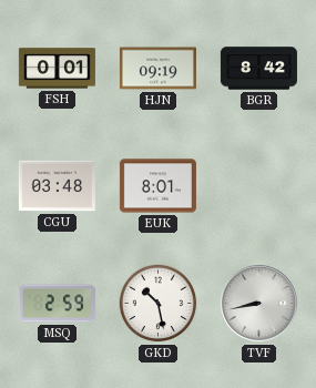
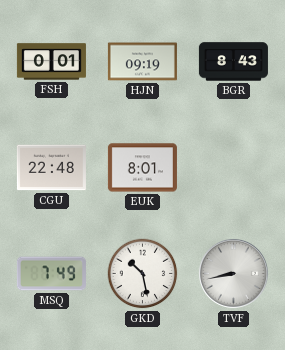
BGR: 8:42 -> 8:43 (233, 62)
CGU: 03:48 -> 22:48 (51, 168)
MSQ: 2:59 -> 7:49 (51, 274)
